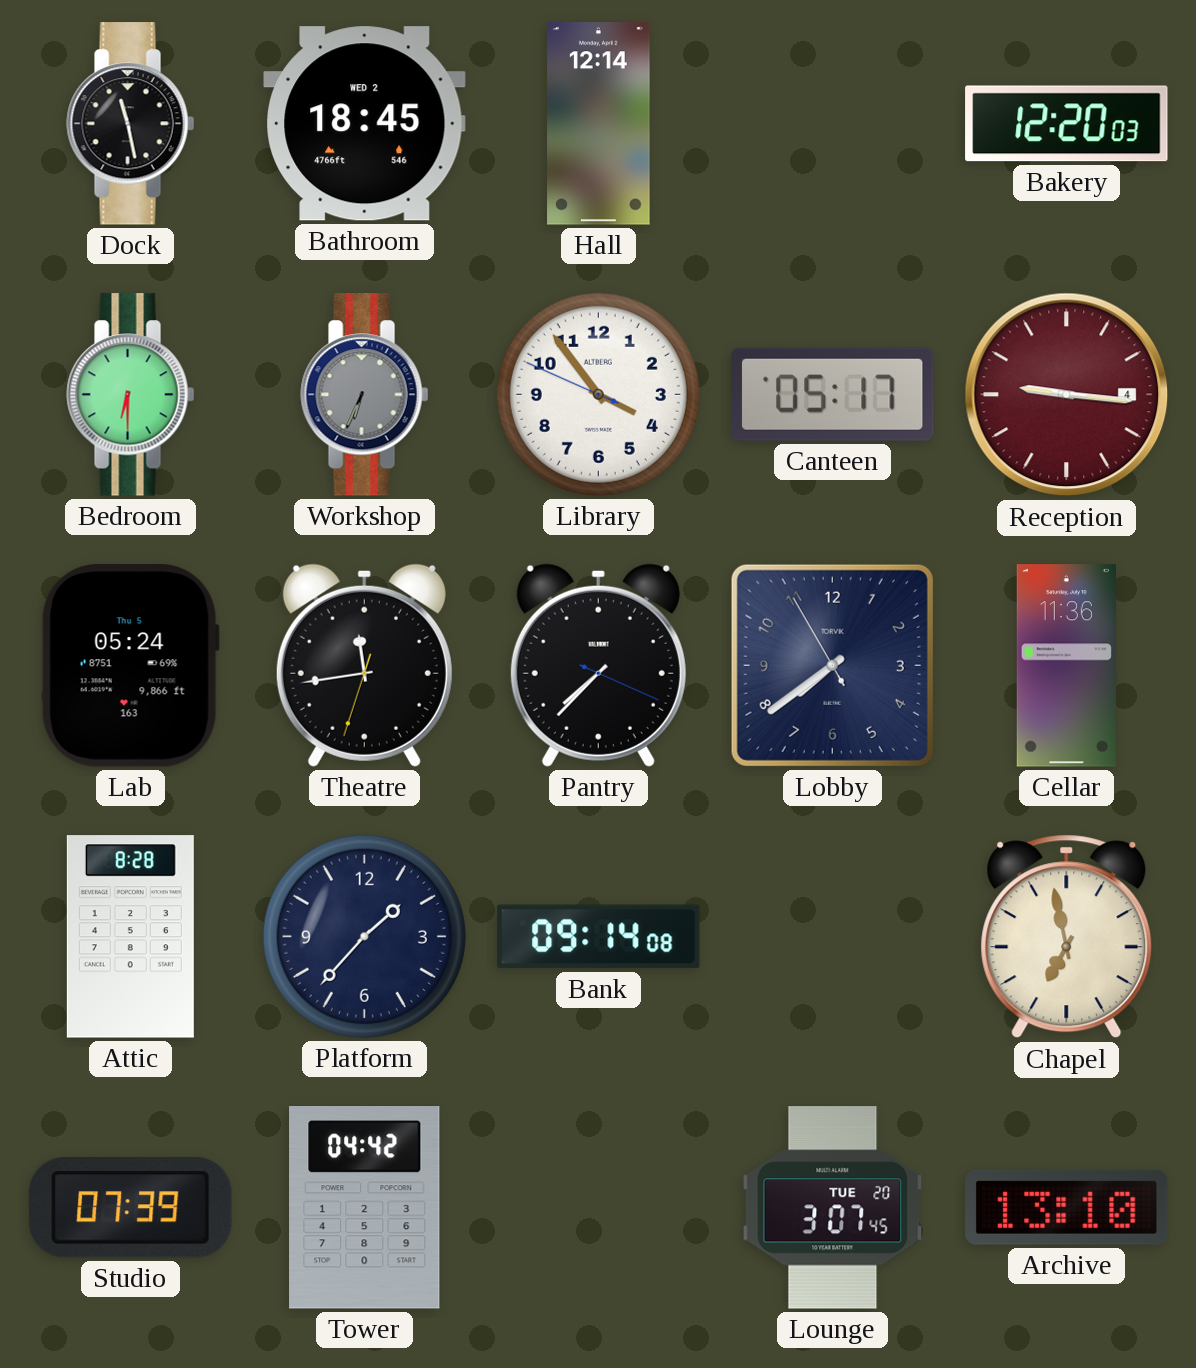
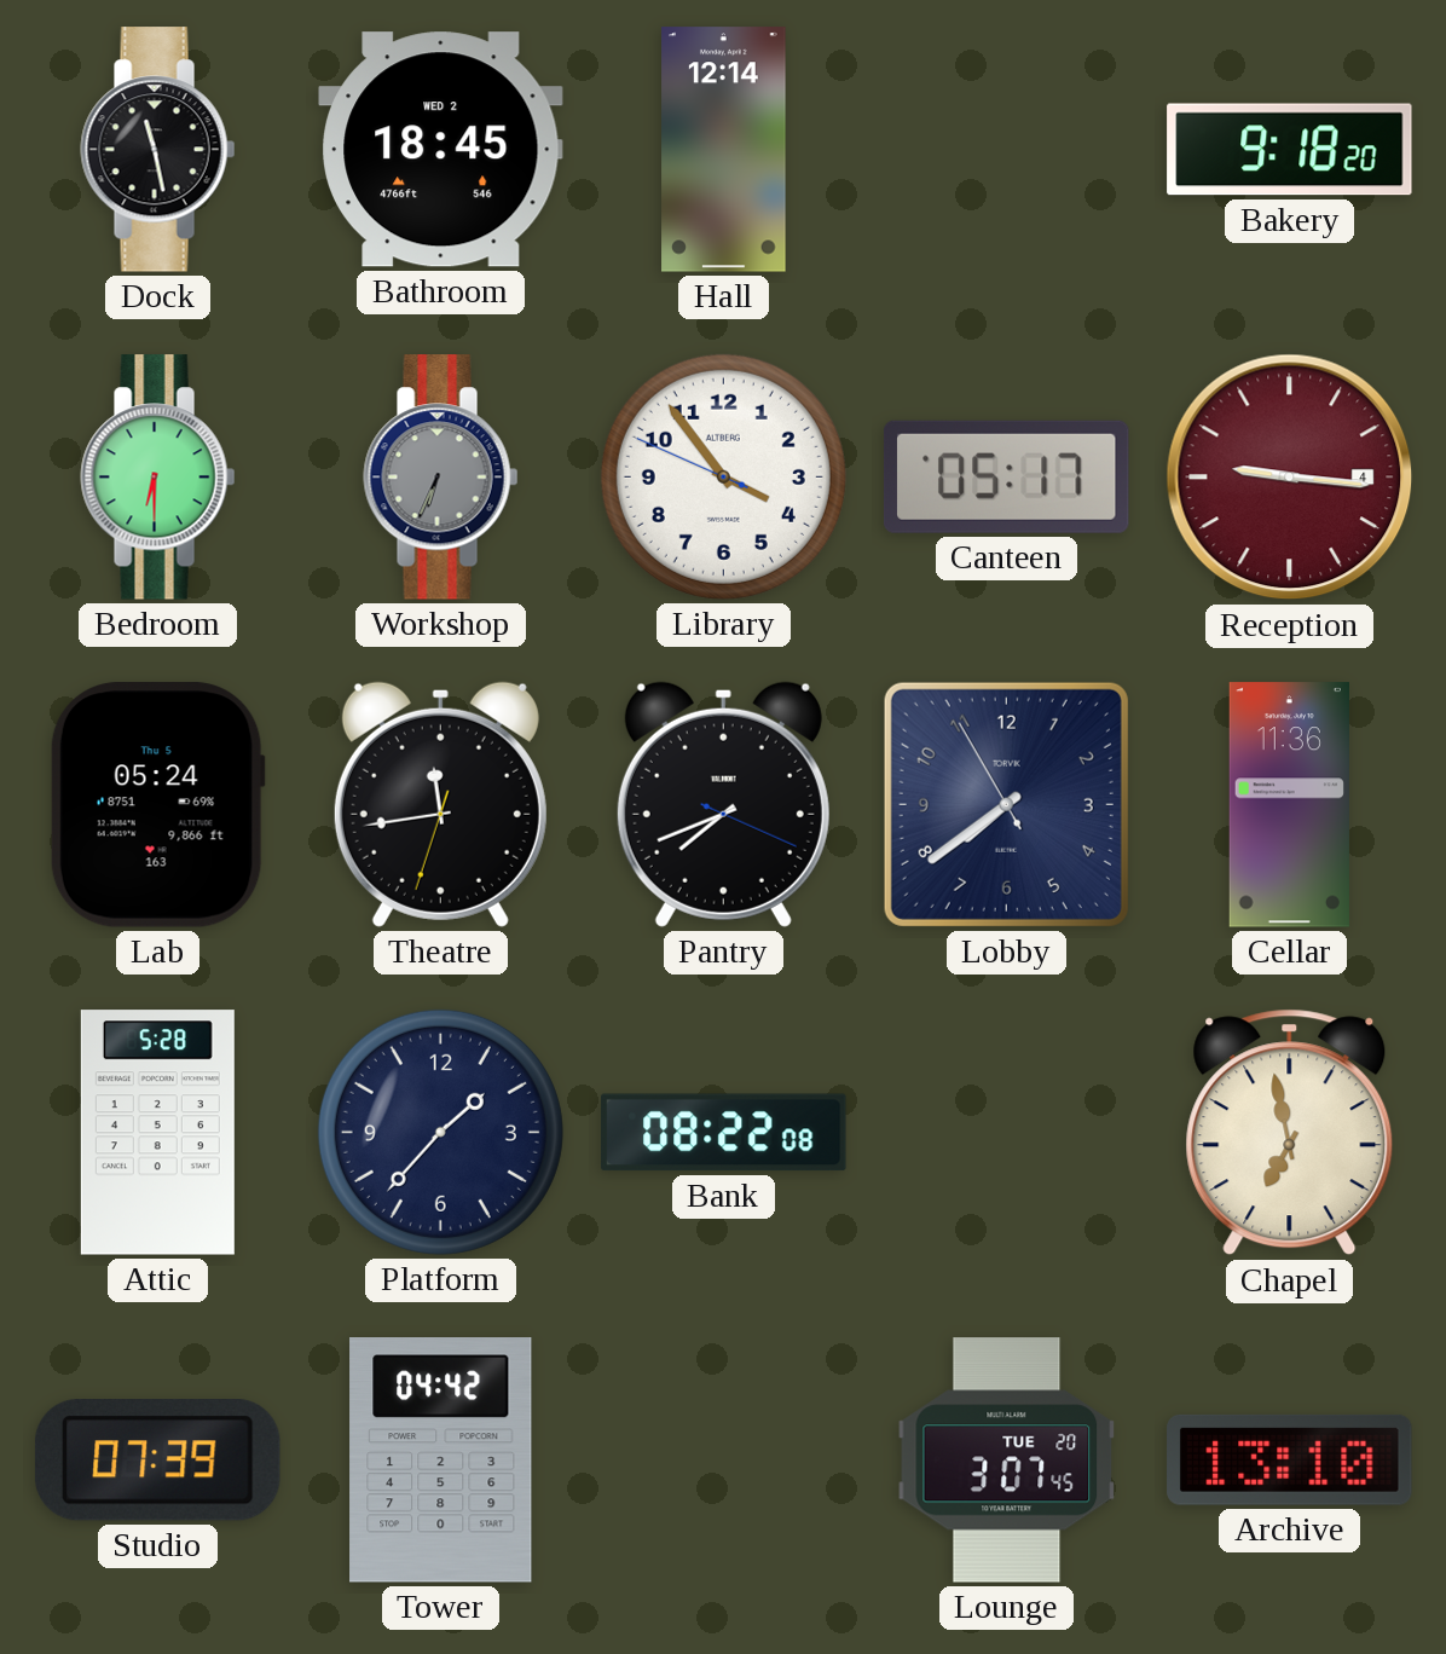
Bakery: 12:20 -> 9:18 (1290, 150)
Pantry: 7:37 -> 7:41 (723, 804)
Attic: 8:28 -> 5:28 (157, 1133)
Bank: 09:14 -> 08:22 (724, 1133)
